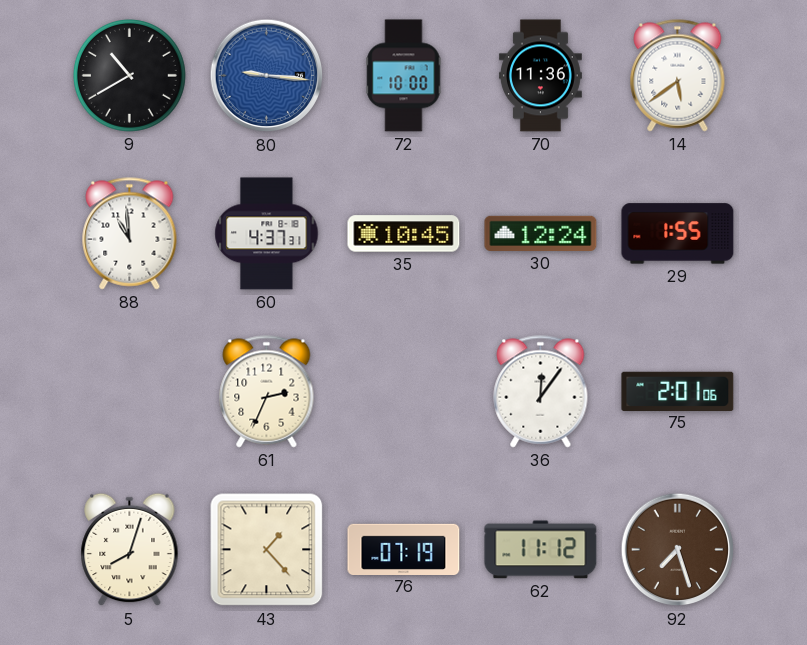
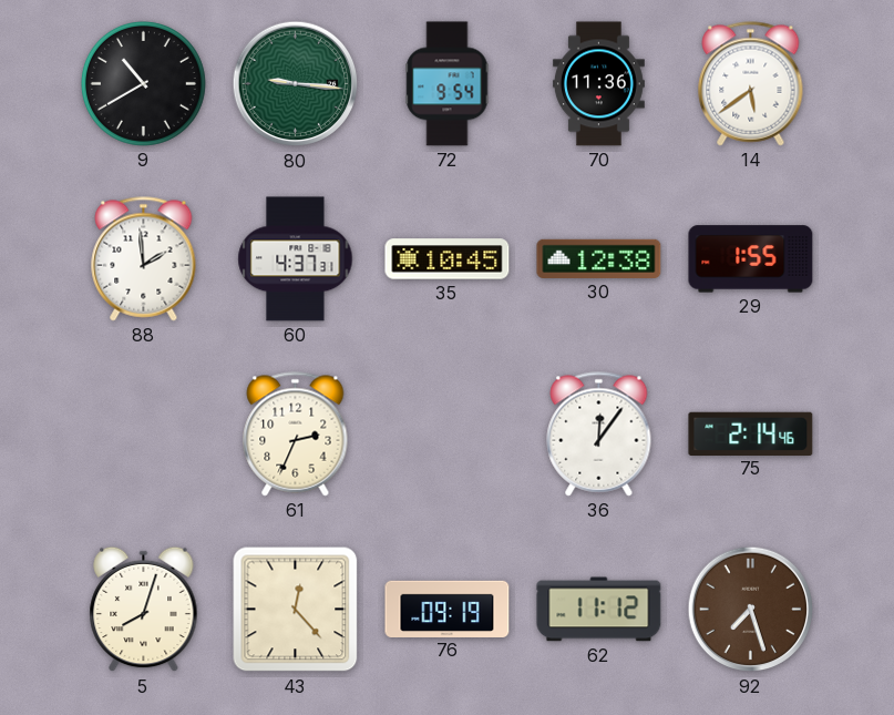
80 dial: blue -> green (296, 84)
72: 10:00 -> 9:54 (448, 84)
88: 10:59 -> 1:59 (144, 259)
30: 12:24 -> 12:38 (599, 258)
75: 2:01 -> 2:14 (751, 433)
43: 1:23 -> 12:23 (296, 610)
76: 07:19 -> 09:19 (448, 609)
